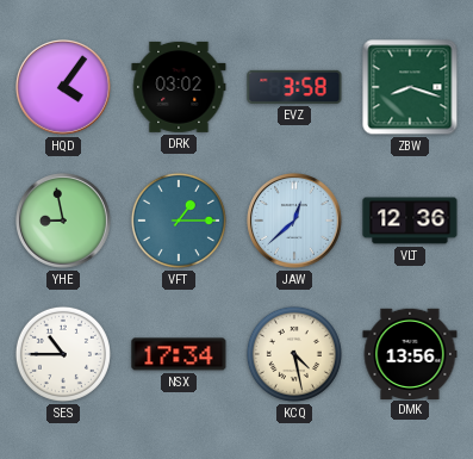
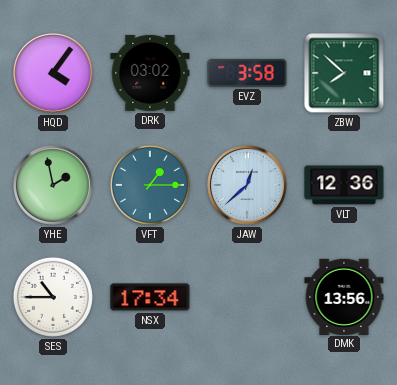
ZBW: 8:18 -> 7:52 (344, 73)
YHE: 8:58 -> 1:58 (54, 186)
KCQ: 4:28 -> none (294, 354)
